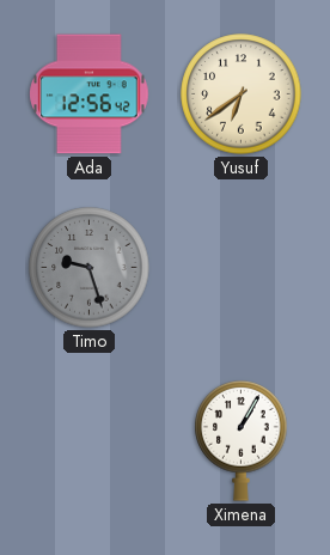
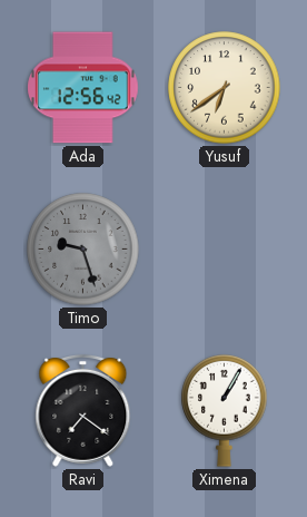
Ravi: none -> 7:21 (83, 410)
